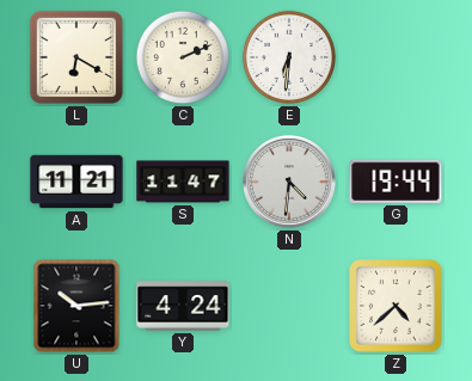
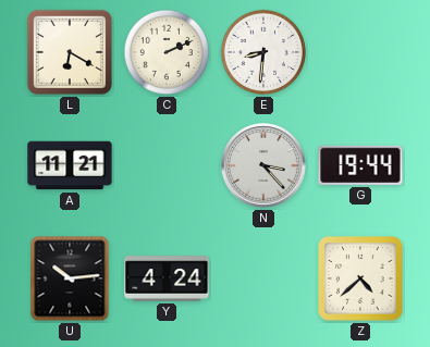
E: 6:31 -> 8:31 (263, 52)
S: 11:47 -> none (183, 182)
N: 4:31 -> 3:23 (263, 165)
